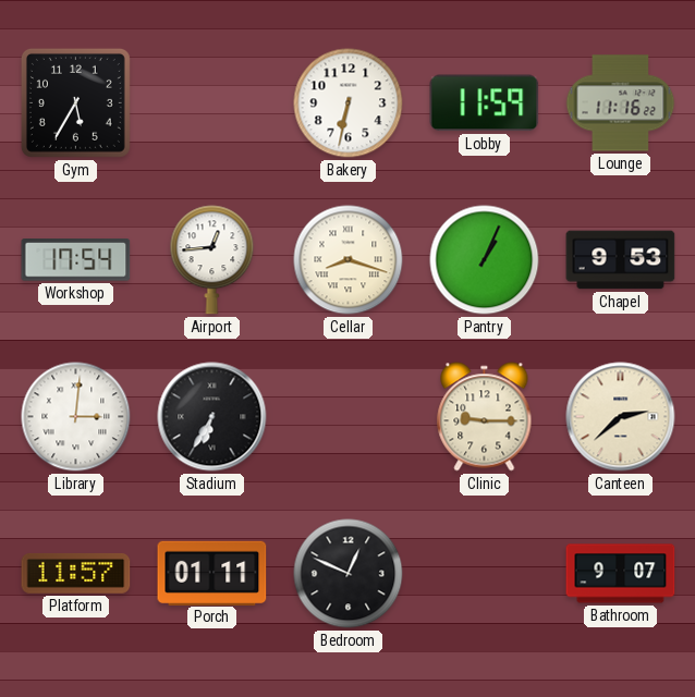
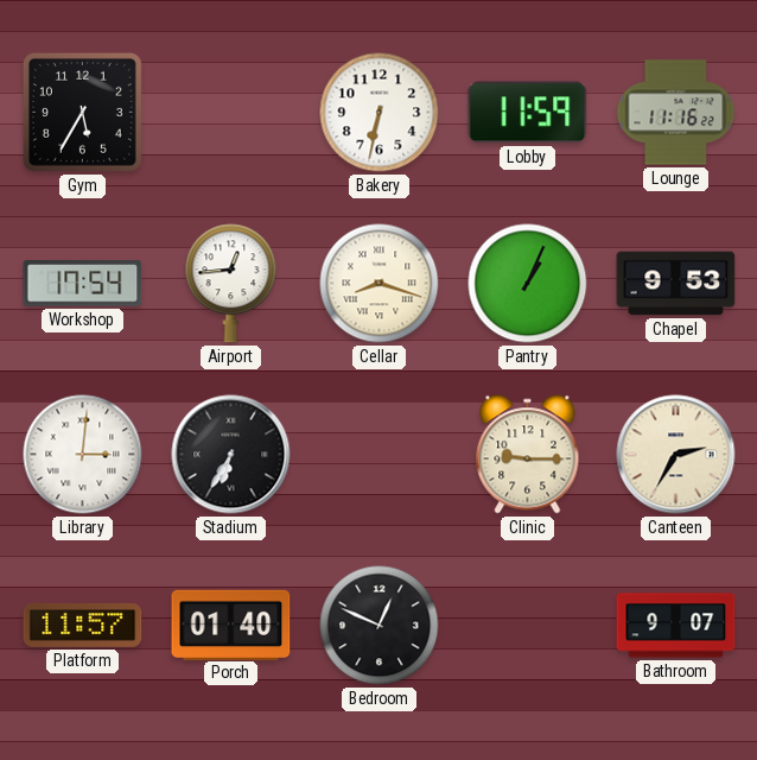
Canteen: 2:38 -> 2:35 (676, 455)
Porch: 01:11 -> 01:40 (231, 625)
